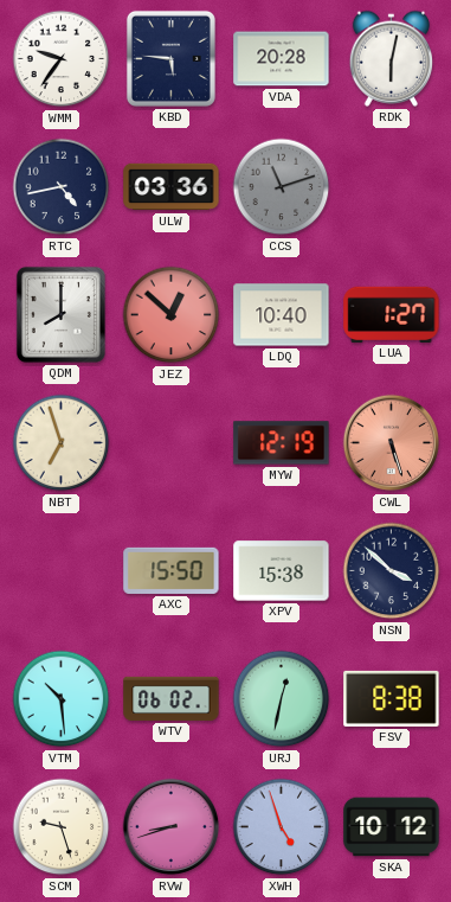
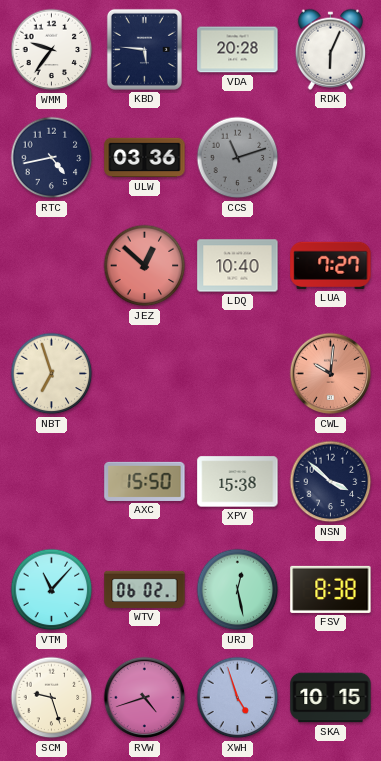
RDK: 6:02 -> 6:04 (331, 49)
QDM: 8:00 -> none (60, 314)
LUA: 1:27 -> 7:27 (331, 265)
MYW: 12:19 -> none (282, 443)
CWL: 5:27 -> 10:01 (331, 374)
VTM: 10:29 -> 11:07 (52, 590)
URJ: 12:32 -> 12:28 (238, 590)
RVW: 8:42 -> 4:42 (145, 698)
SKA: 10:12 -> 10:15 (331, 698)
